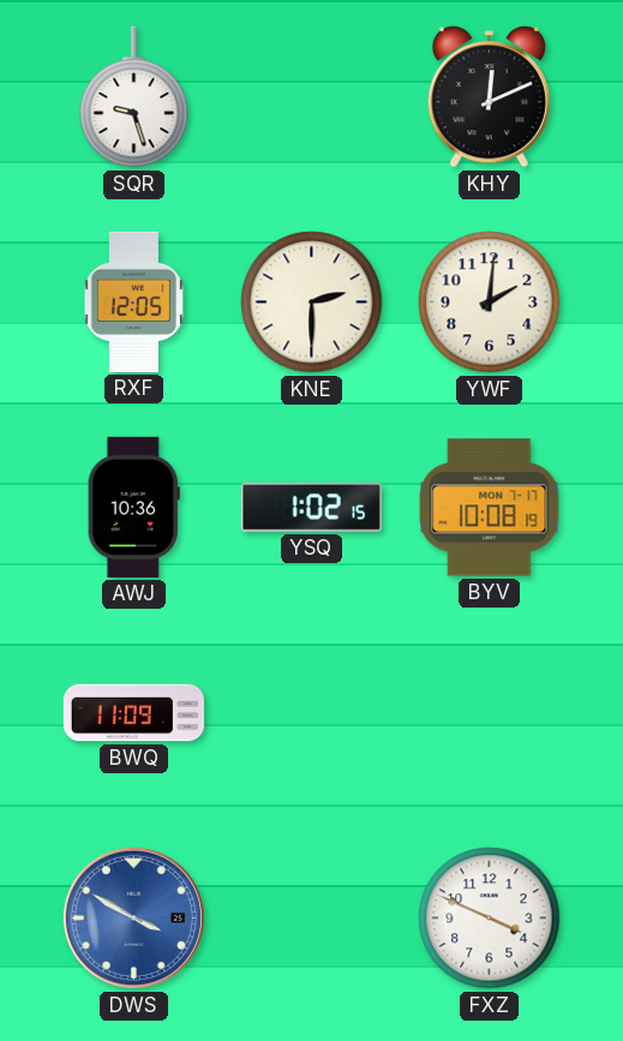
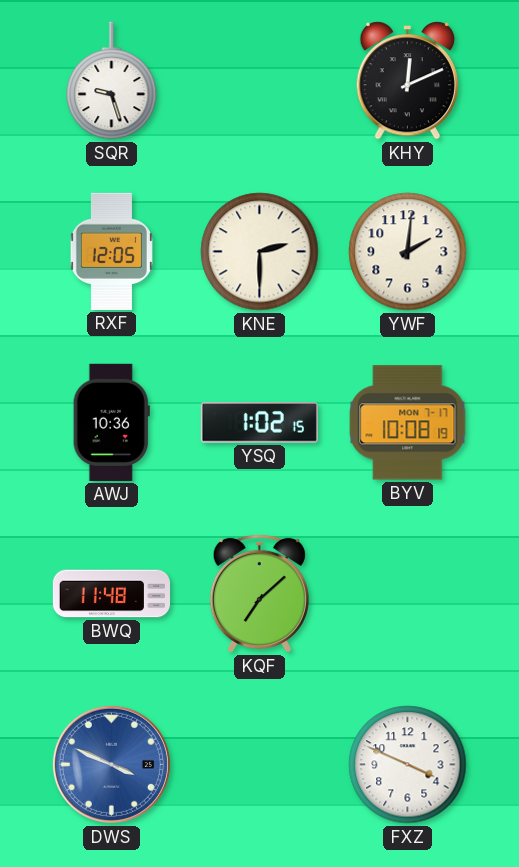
BWQ: 11:09 -> 11:48 (111, 594)
KQF: none -> 7:08 (259, 593)
DWS: 3:50 -> 3:49 (111, 764)
